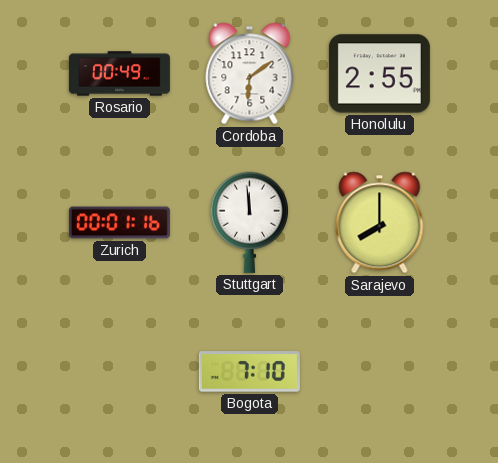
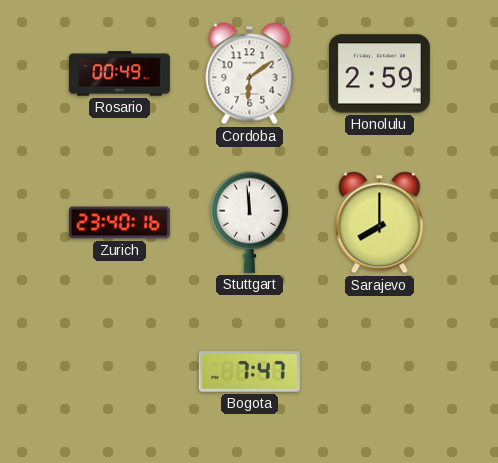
Honolulu: 2:55 -> 2:59 (379, 74)
Zurich: 00:01 -> 23:40 (119, 223)
Bogota: 7:10 -> 7:47 (249, 372)
